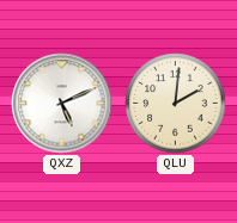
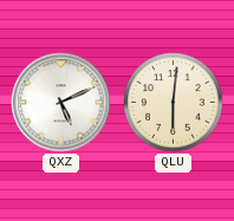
QLU: 2:01 -> 6:01 (174, 103)
